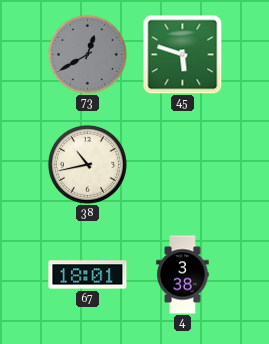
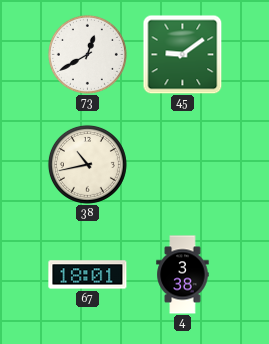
73 dial: grey -> white (87, 54)
45: 5:48 -> 9:09 (182, 54)
